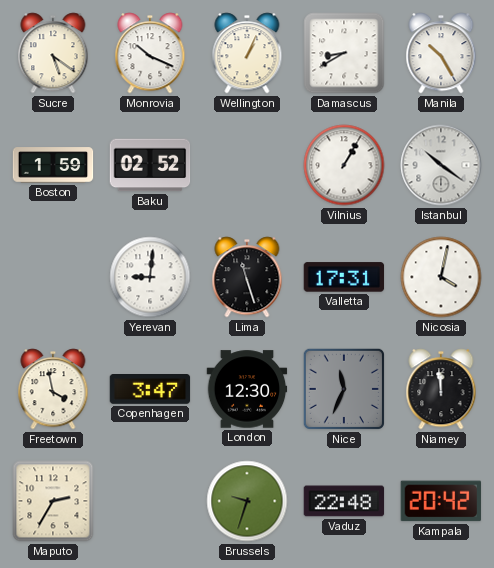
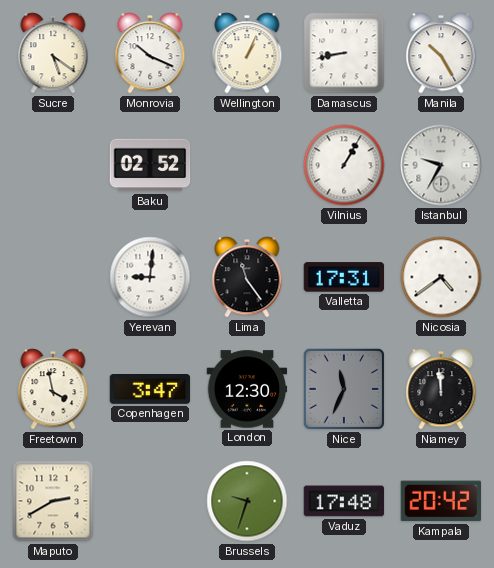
Damascus: 8:40 -> 8:43 (344, 53)
Boston: 1:59 -> none (53, 165)
Istanbul: 10:21 -> 9:35 (441, 165)
Lima: 11:27 -> 11:24 (247, 277)
Nicosia: 4:02 -> 4:39 (441, 277)
Maputo: 2:35 -> 2:40 (53, 501)
Vaduz: 22:48 -> 17:48 (344, 501)
